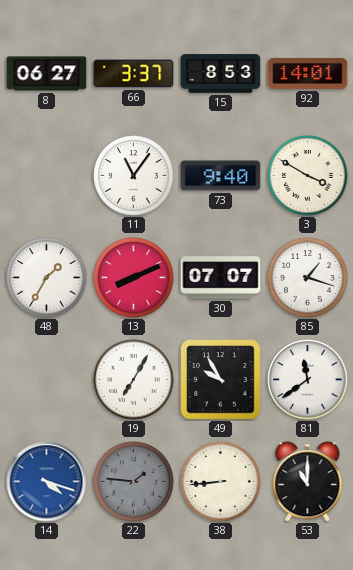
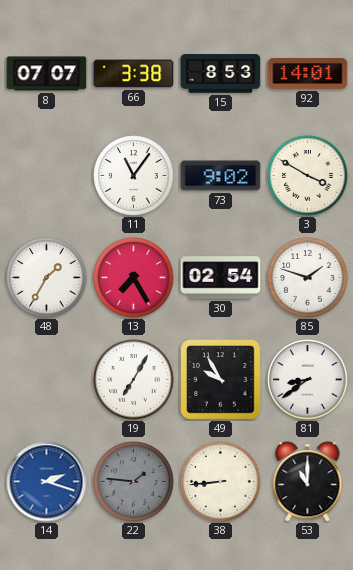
8: 06:27 -> 07:07 (47, 74)
66: 3:37 -> 3:38 (134, 74)
73: 9:40 -> 9:02 (221, 176)
13: 8:11 -> 7:25 (134, 278)
30: 07:07 -> 02:54 (221, 278)
85: 1:18 -> 1:48 (308, 278)
81: 11:39 -> 8:39 (308, 380)
14: 4:18 -> 2:18 (47, 482)
